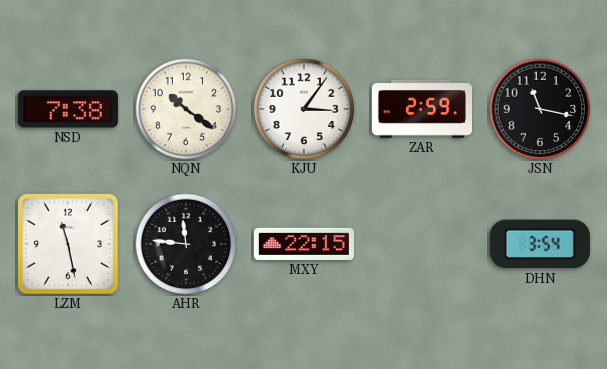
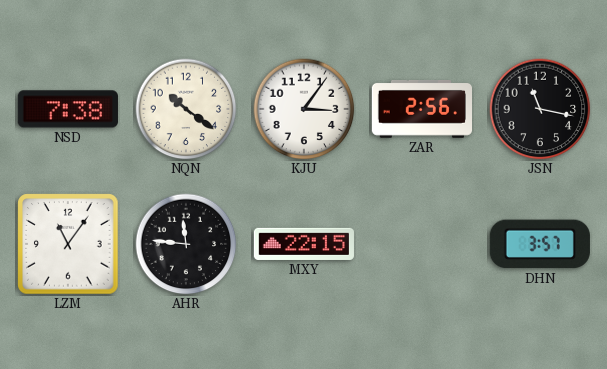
ZAR: 2:59 -> 2:56 (421, 110)
LZM: 11:28 -> 11:06 (68, 244)
DHN: 3:54 -> 3:57 (540, 244)
